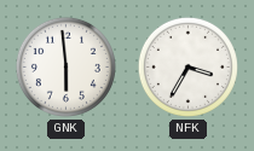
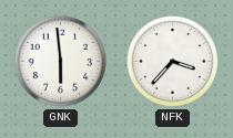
NFK: 3:35 -> 3:37 (172, 61)
